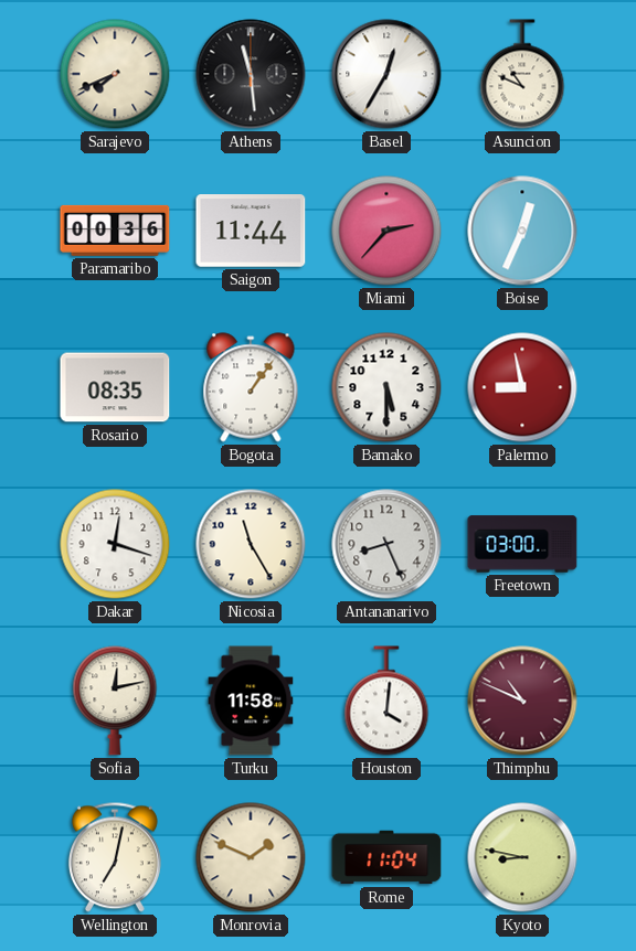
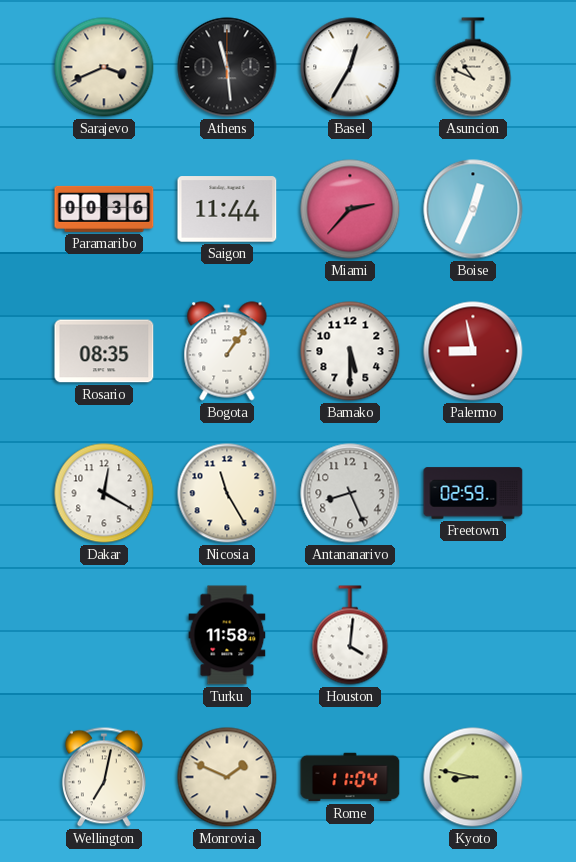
Sarajevo: 7:41 -> 3:41 (104, 67)
Dakar: 12:18 -> 12:20 (104, 493)
Freetown: 03:00 -> 02:59 (473, 493)
Sofia: 12:13 -> none (115, 701)
Thimphu: 10:49 -> none (522, 701)
